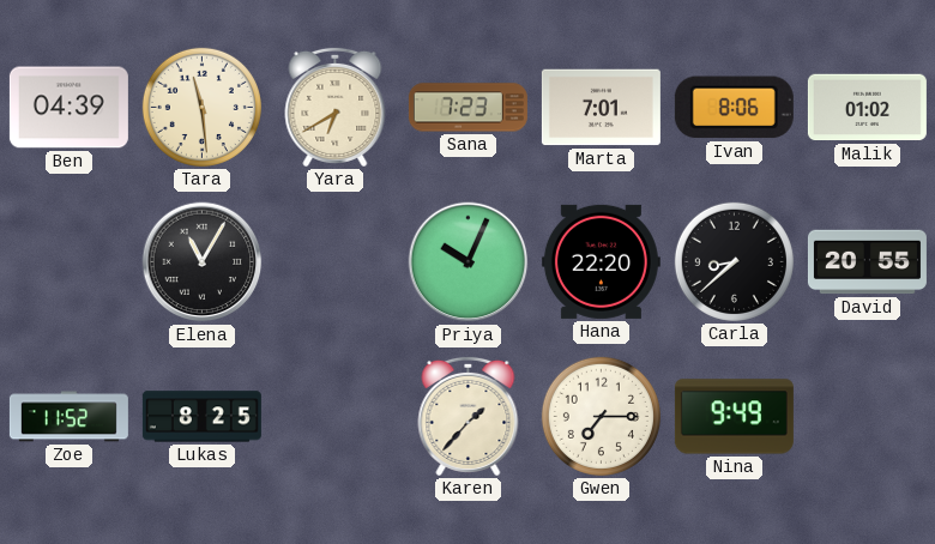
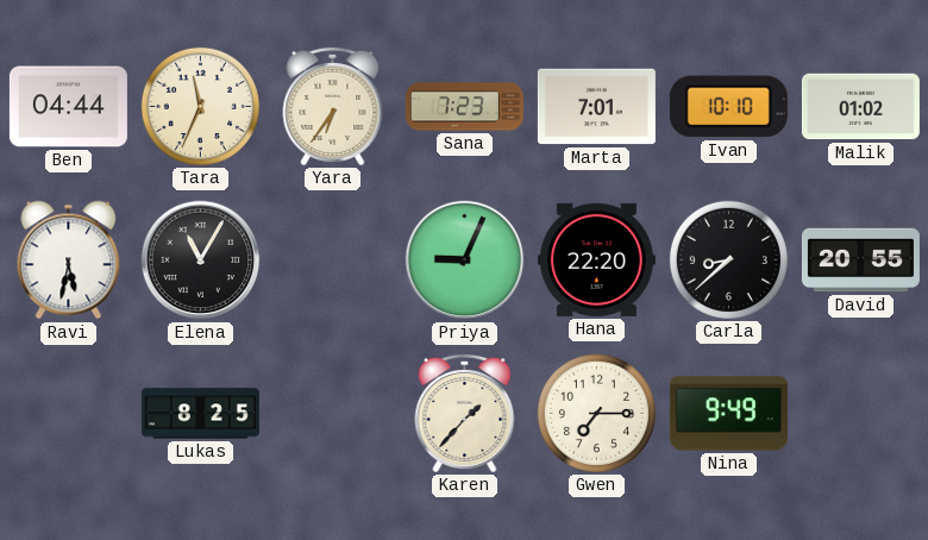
Ben: 04:39 -> 04:44 (68, 107)
Tara: 11:29 -> 11:34 (200, 106)
Yara: 6:40 -> 6:36 (333, 106)
Ivan: 8:06 -> 10:10 (728, 107)
Ravi: none -> 5:32 (69, 260)
Priya: 10:04 -> 9:04 (465, 260)
Zoe: 11:52 -> none (68, 417)
